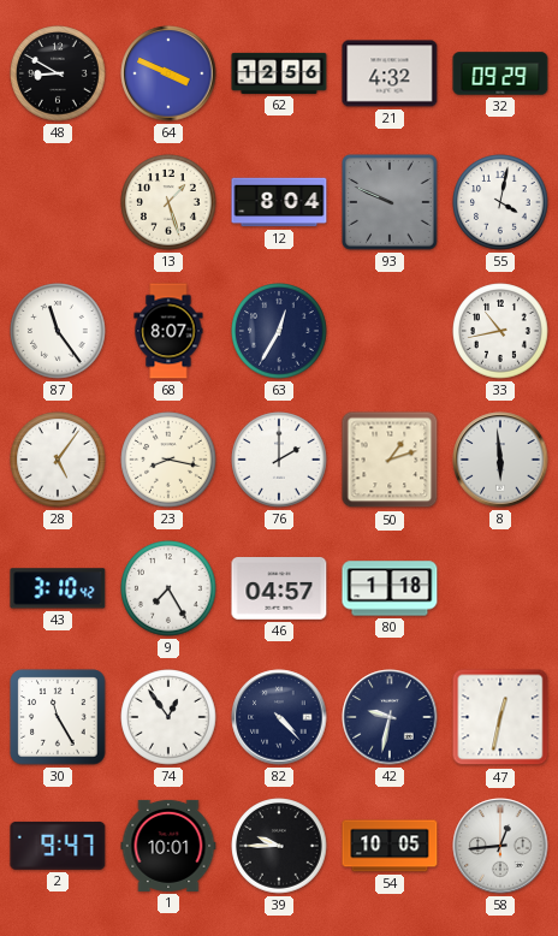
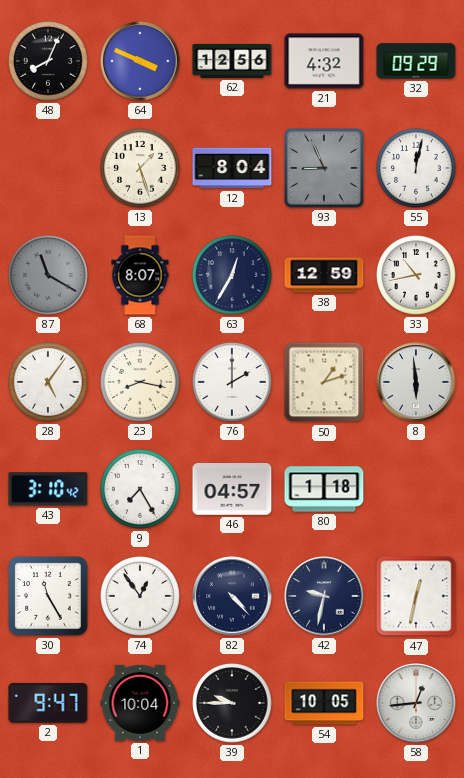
48: 8:50 -> 8:04 (48, 61)
93: 9:49 -> 8:56 (325, 169)
55: 4:02 -> 12:02 (416, 168)
87: 11:24 -> 11:20 (48, 275)
87 dial: white -> grey (48, 275)
38: none -> 12:59 (324, 275)
1: 10:01 -> 10:04 (140, 703)
